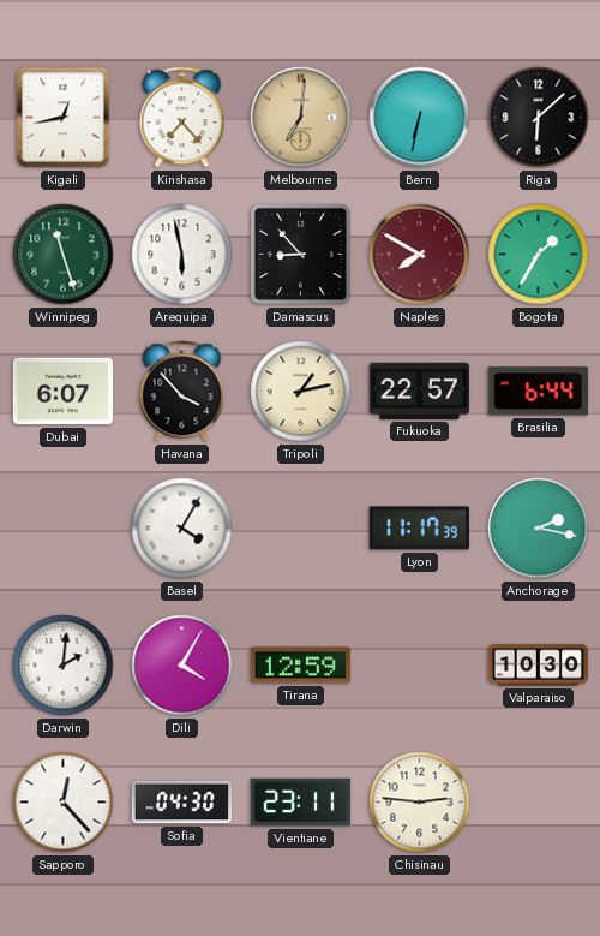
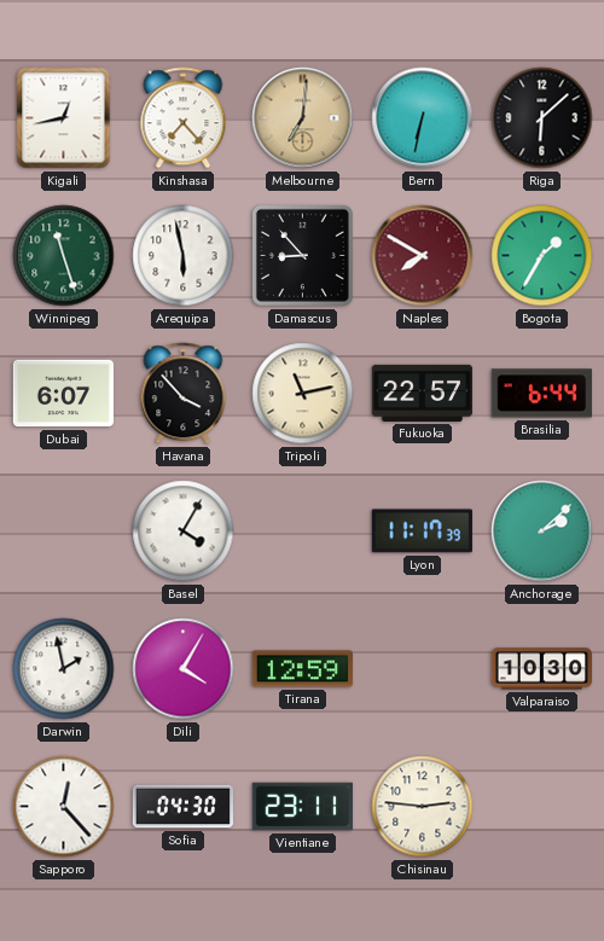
Tripoli: 1:13 -> 11:13 (303, 394)
Anchorage: 2:17 -> 2:08 (542, 532)
Darwin: 2:01 -> 1:58 (64, 669)
